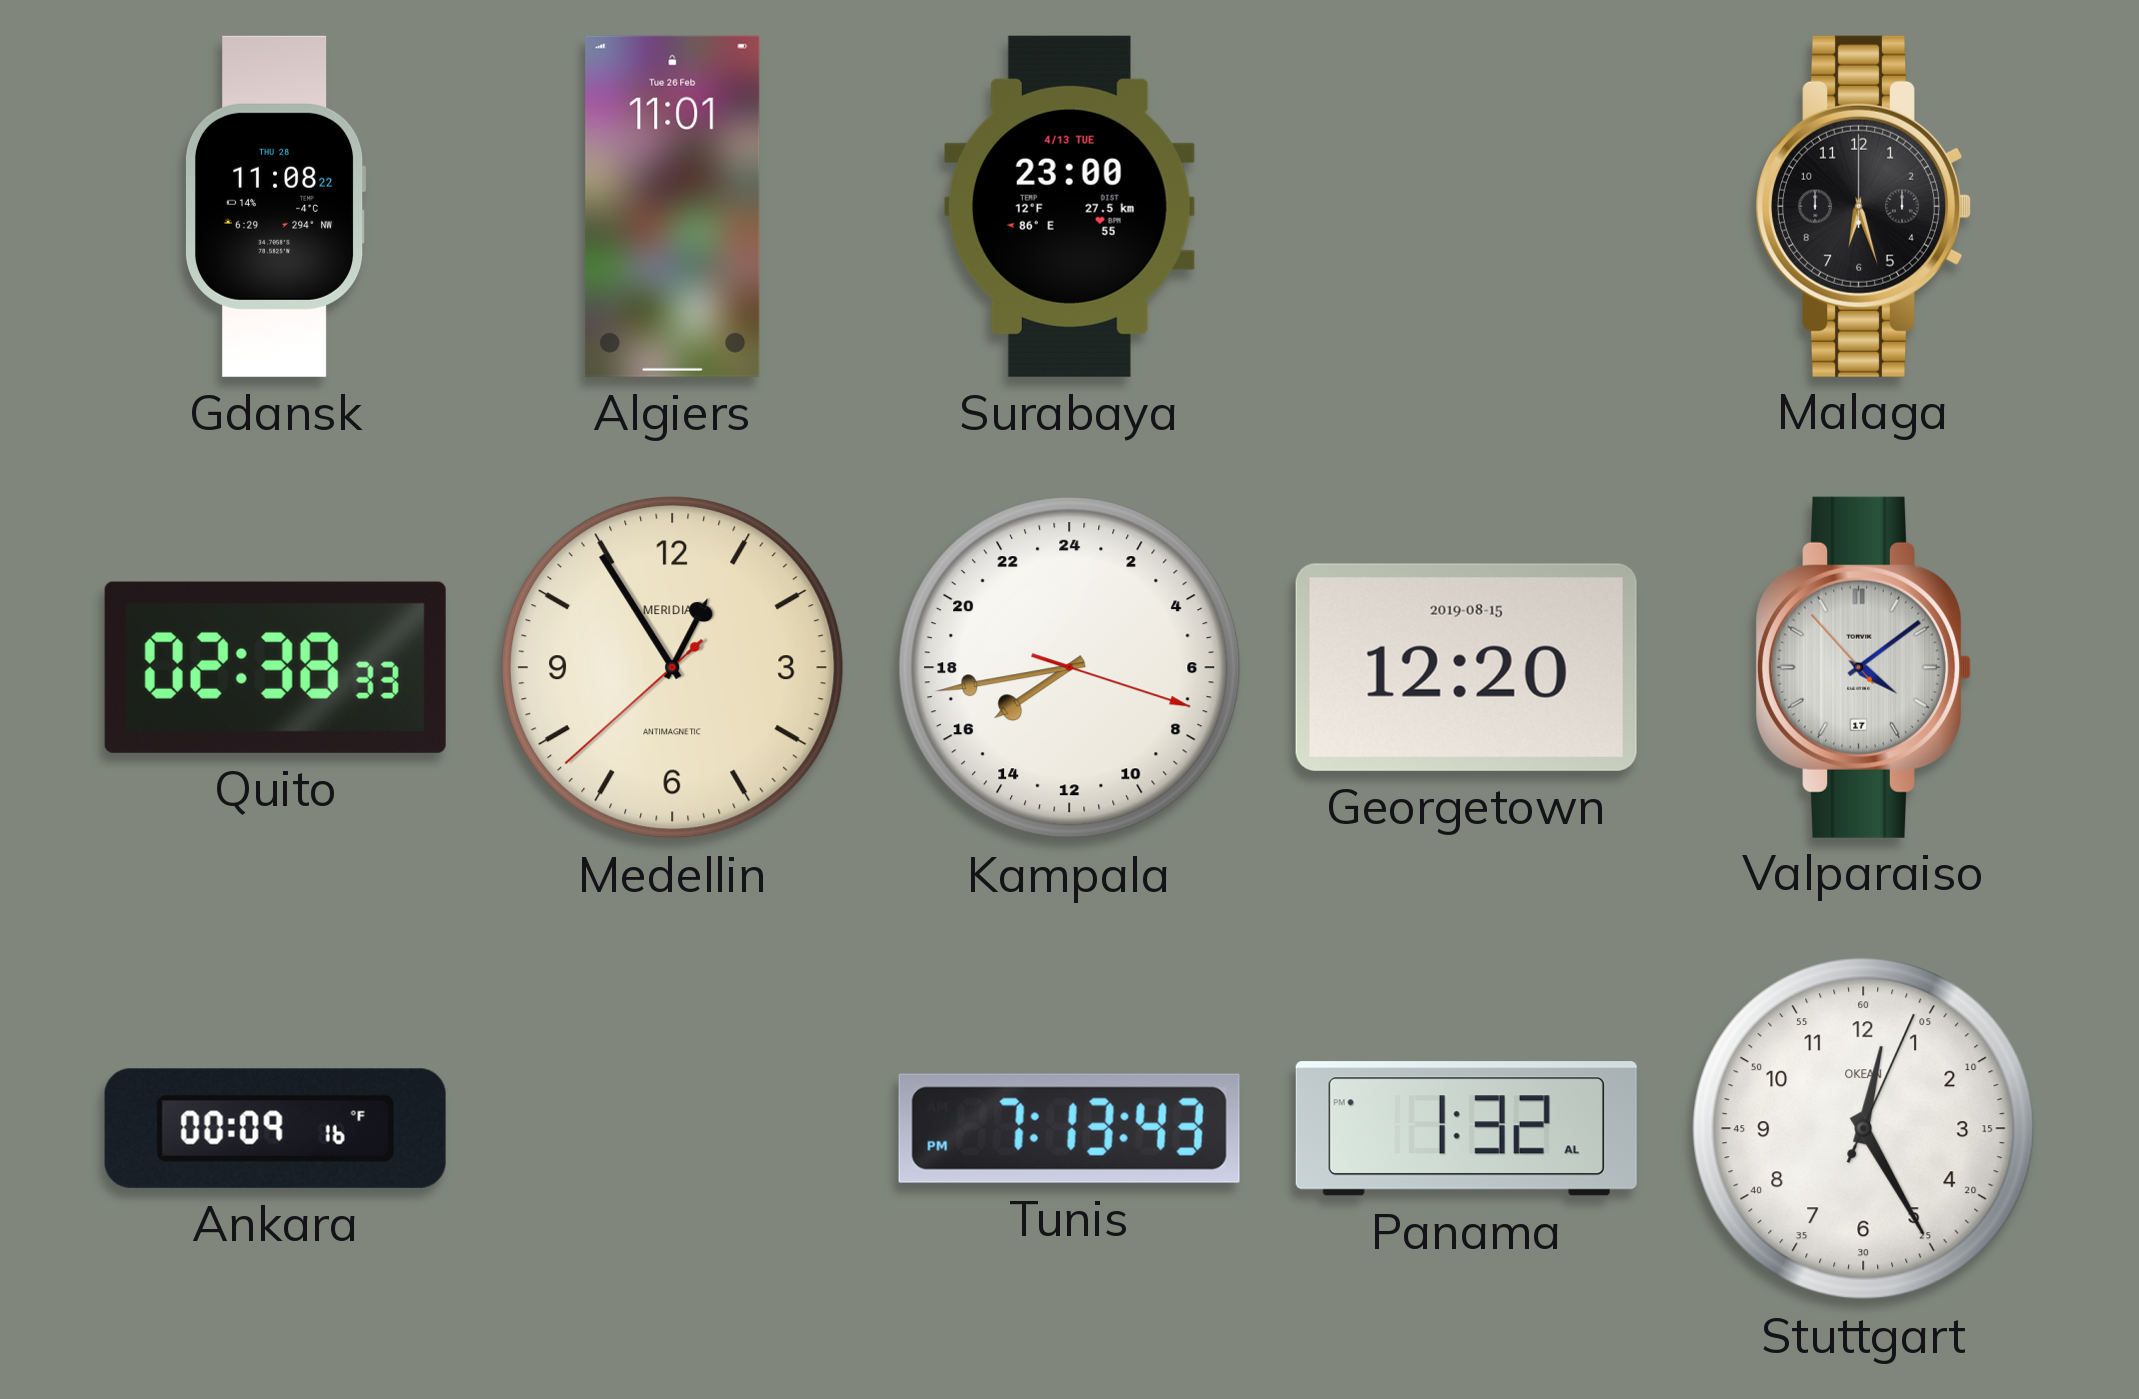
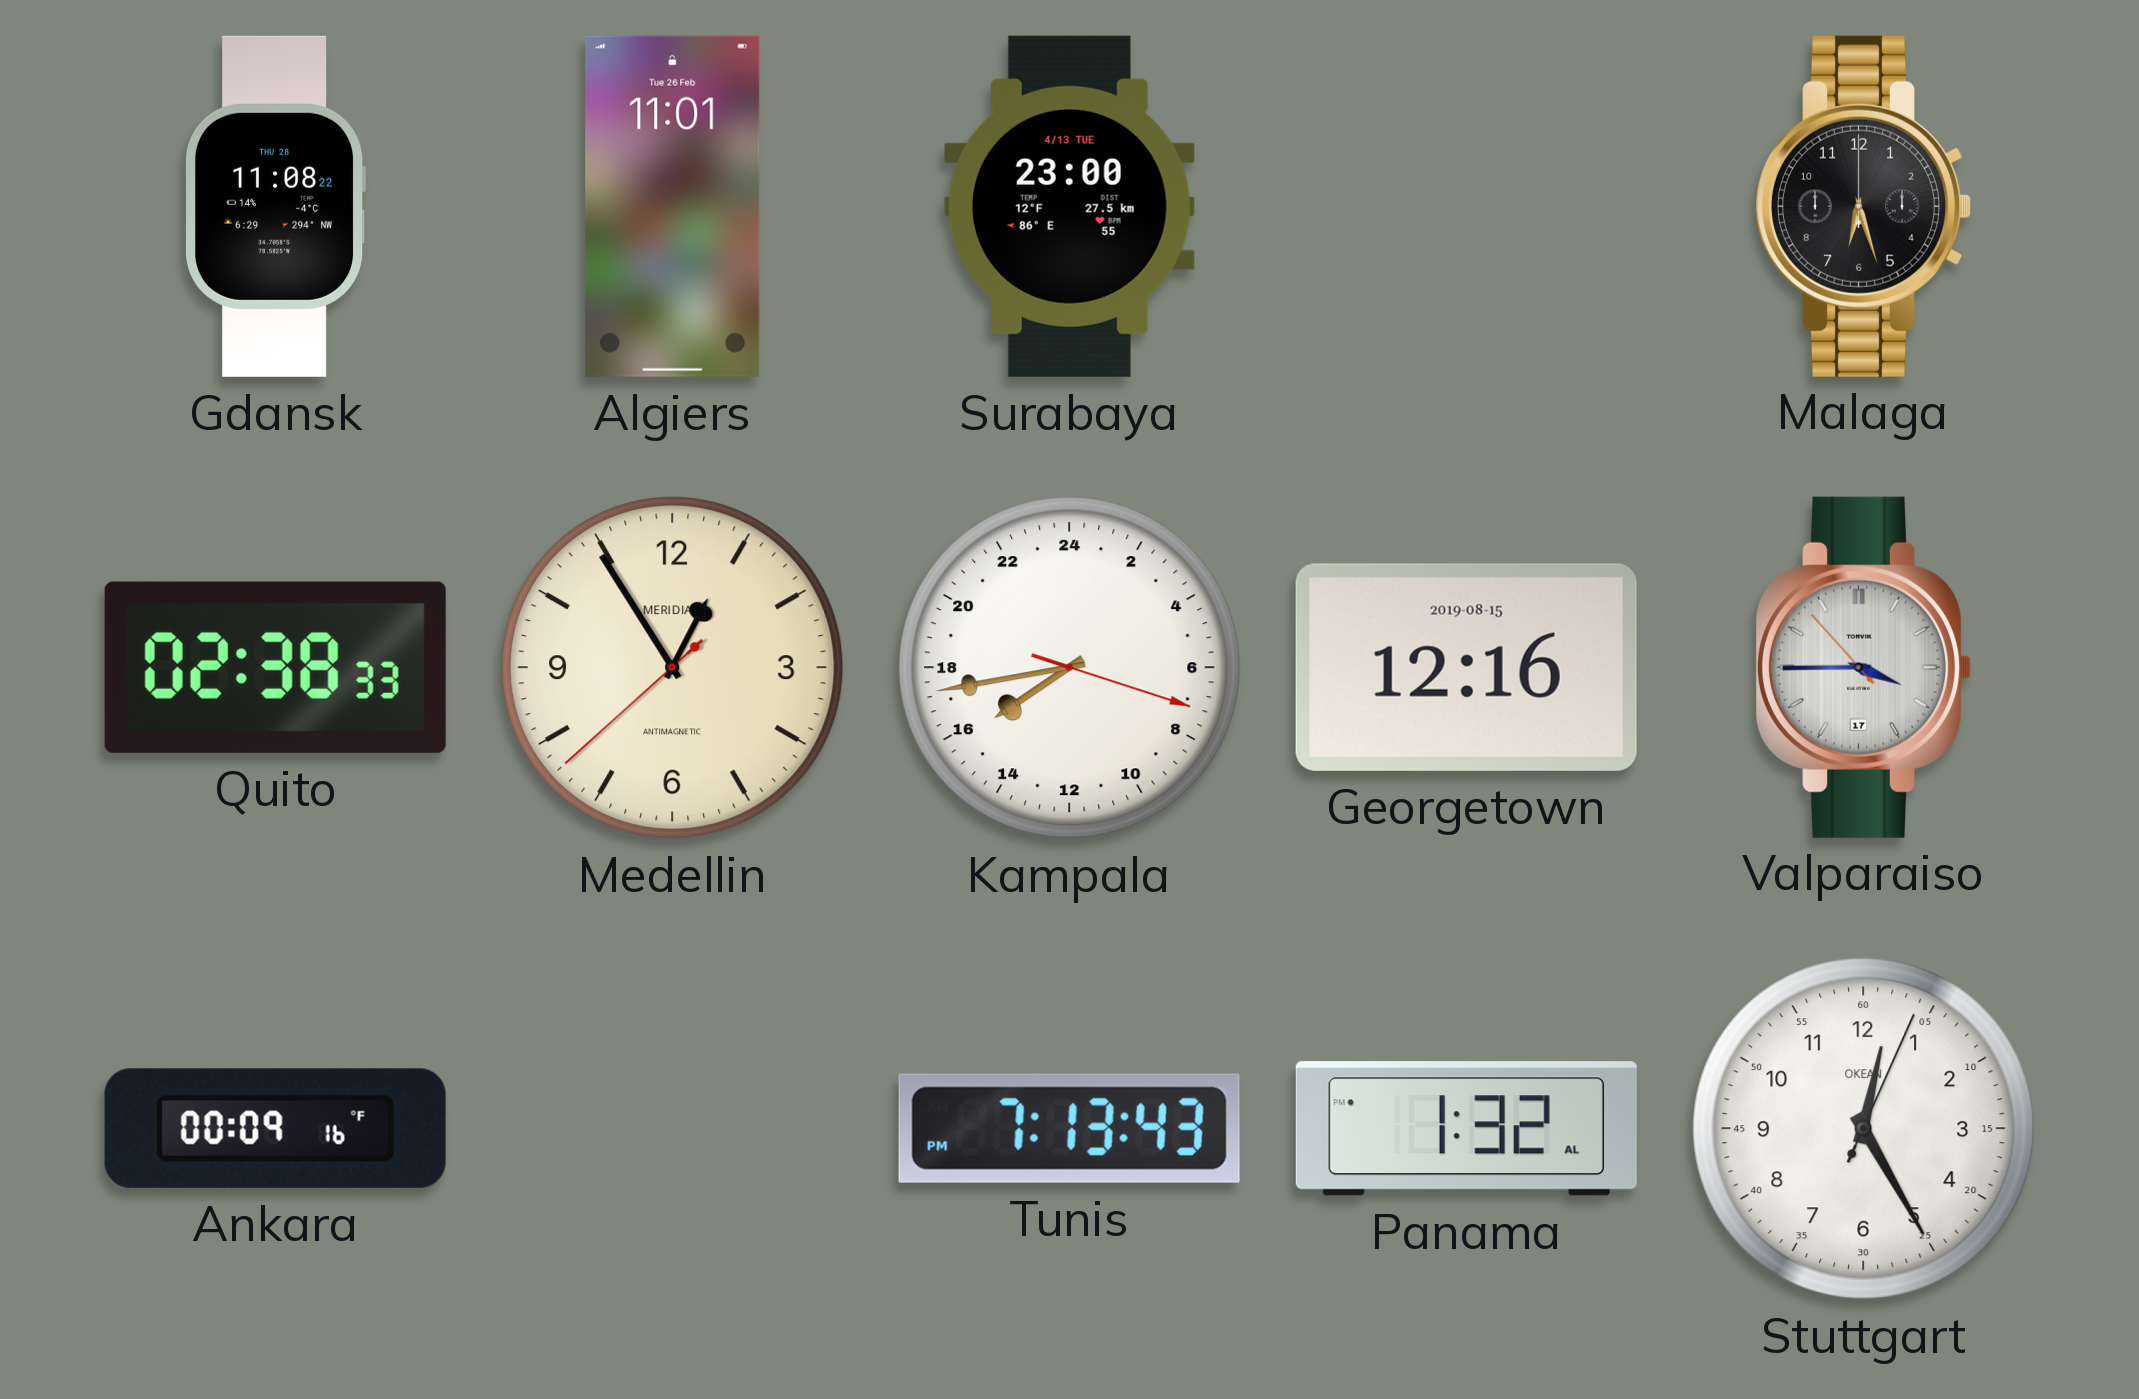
Georgetown: 12:20 -> 12:16 (1466, 667)
Valparaiso: 4:08 -> 3:44 (1863, 667)
